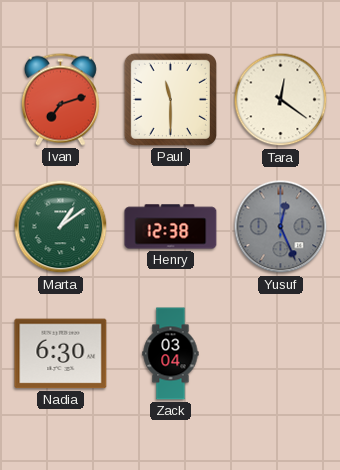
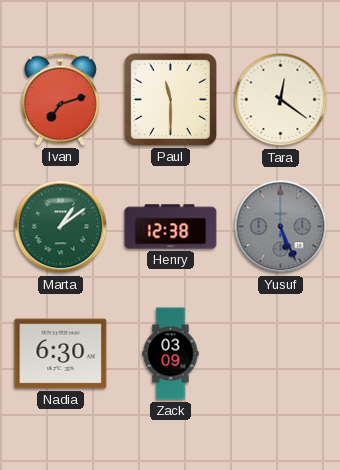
Yusuf: 12:26 -> 5:26 (281, 227)
Zack: 03:04 -> 03:09 (171, 354)
